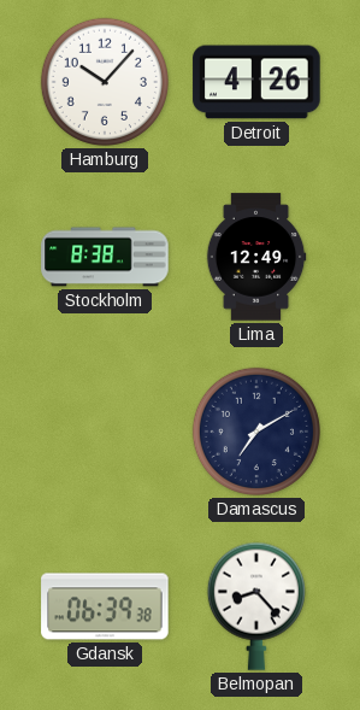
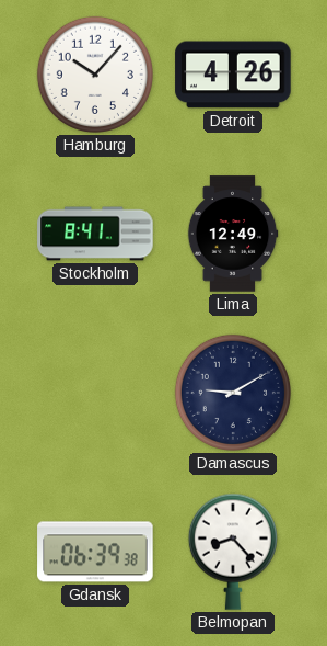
Stockholm: 8:38 -> 8:41 (95, 234)
Damascus: 7:10 -> 9:10 (233, 393)
